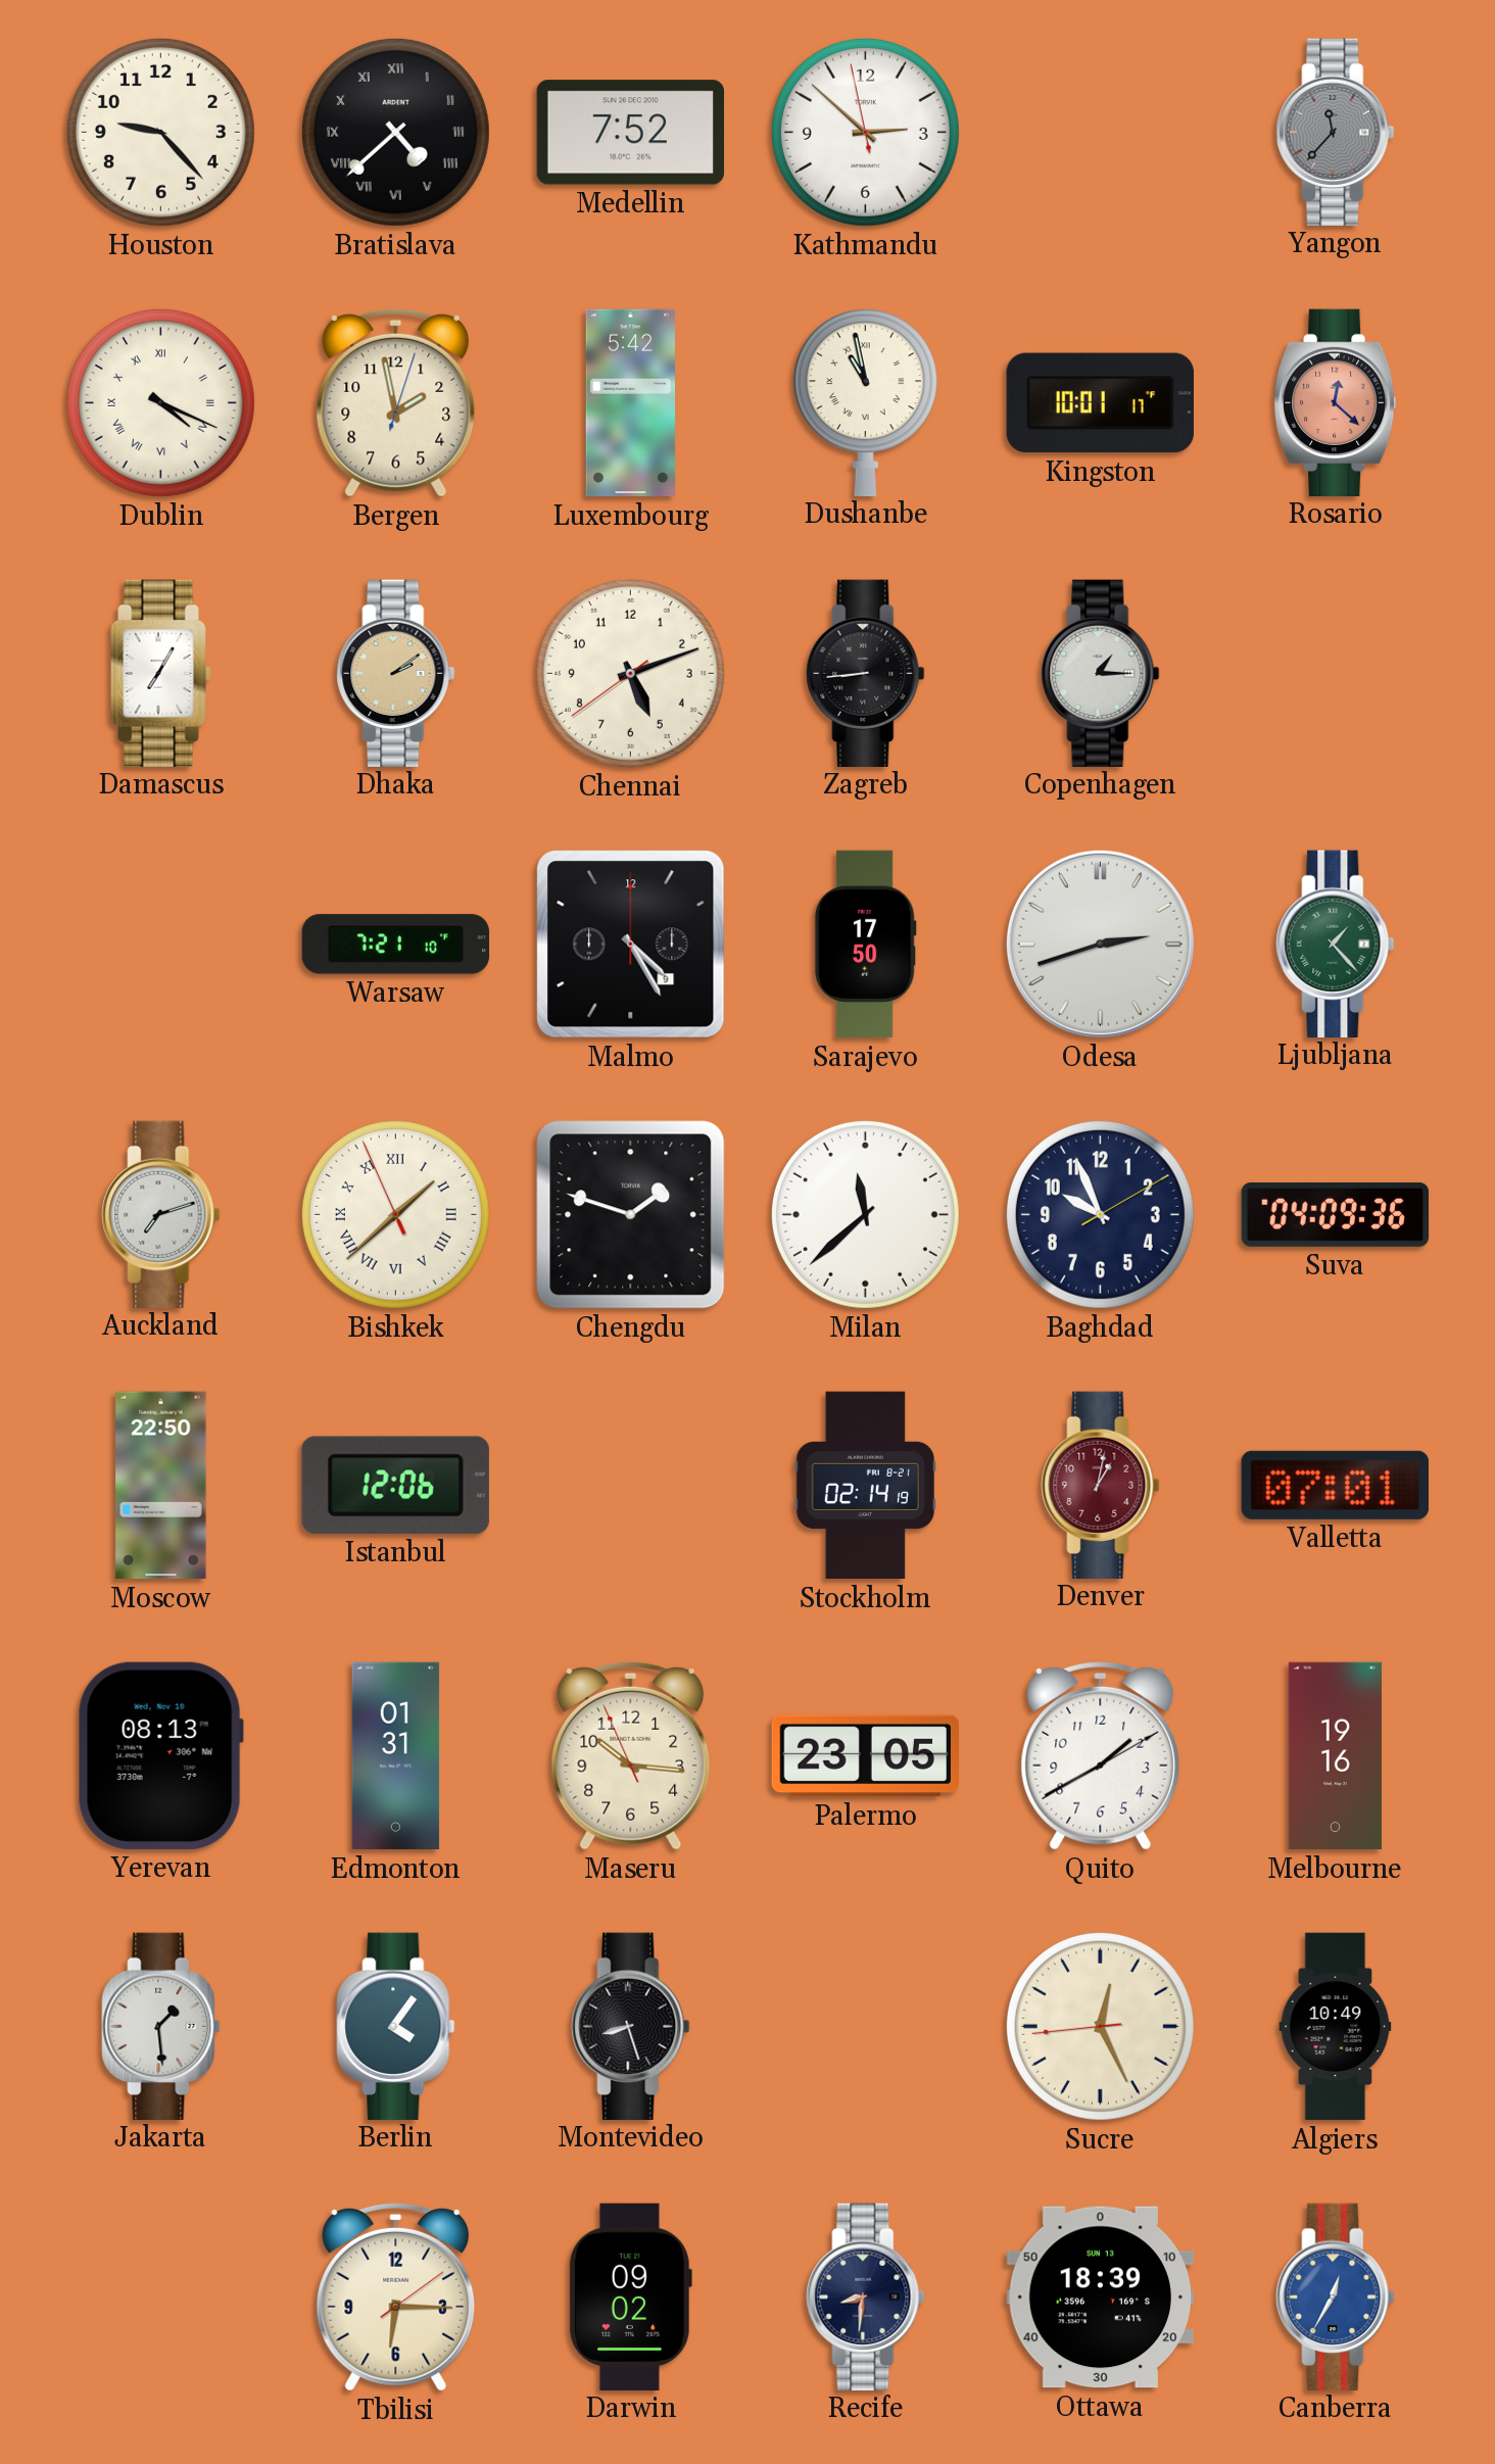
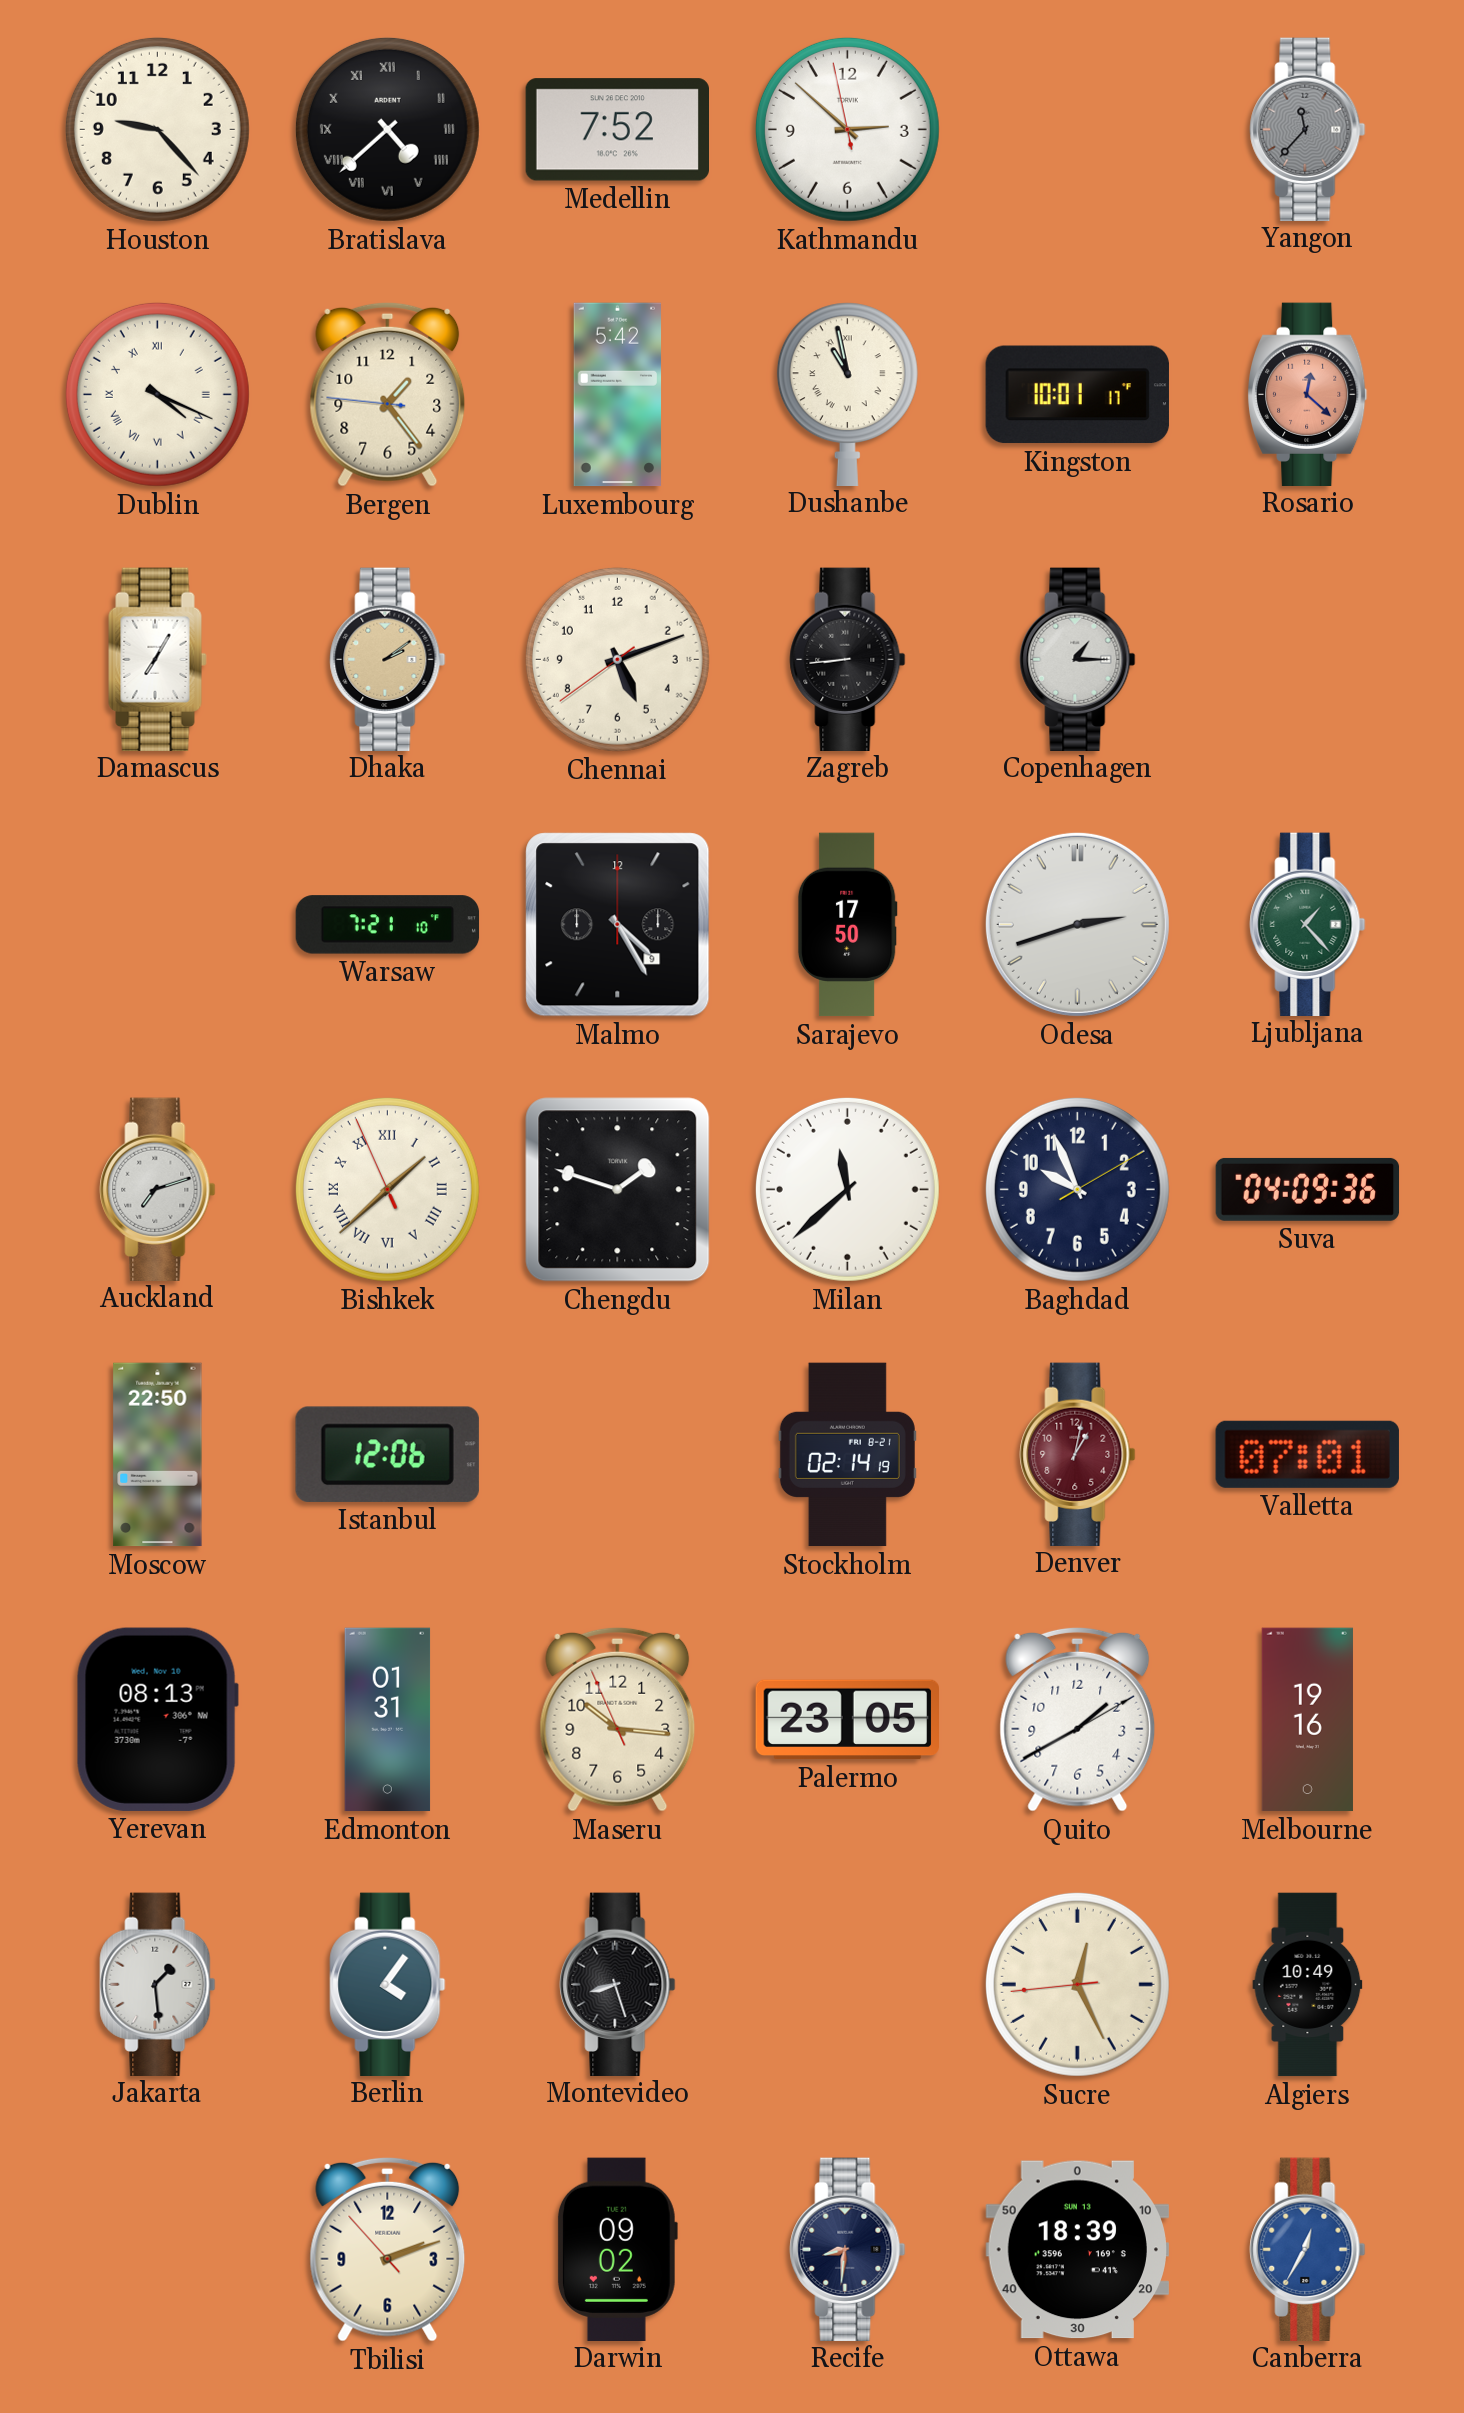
Bergen: 1:58 -> 1:23 (388, 394)
Tbilisi: 6:15 -> 2:11 (388, 2249)
